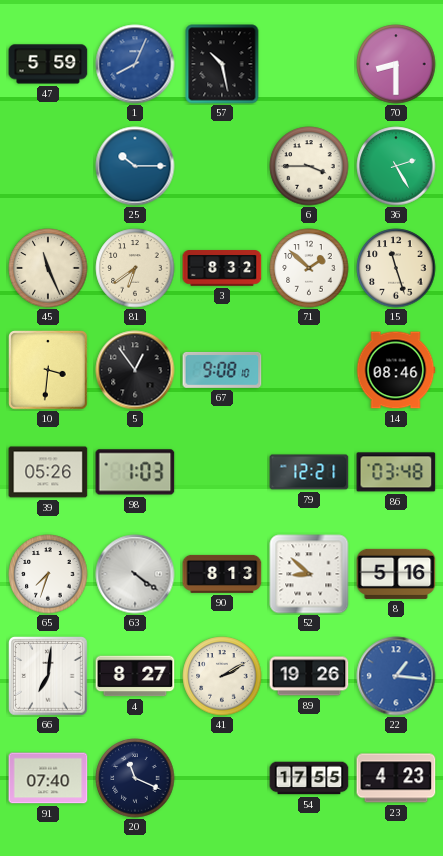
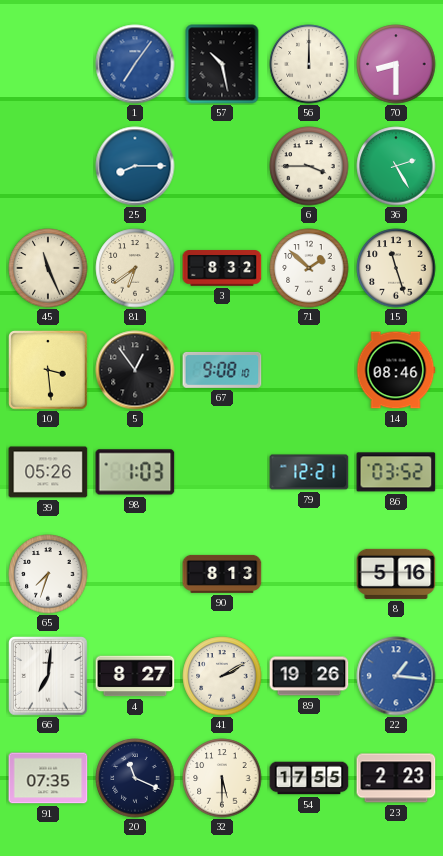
47: 5:59 -> none (48, 64)
1: 8:04 -> 7:06 (135, 64)
56: none -> 12:00 (309, 64)
25: 10:15 -> 8:15 (135, 166)
10: 3:31 -> 3:29 (48, 370)
86: 03:48 -> 03:52 (396, 472)
63: 4:21 -> none (135, 574)
52: 8:52 -> none (309, 574)
91: 07:40 -> 07:35 (48, 778)
32: none -> 5:30 (222, 778)
23: 4:23 -> 2:23 (396, 778)
